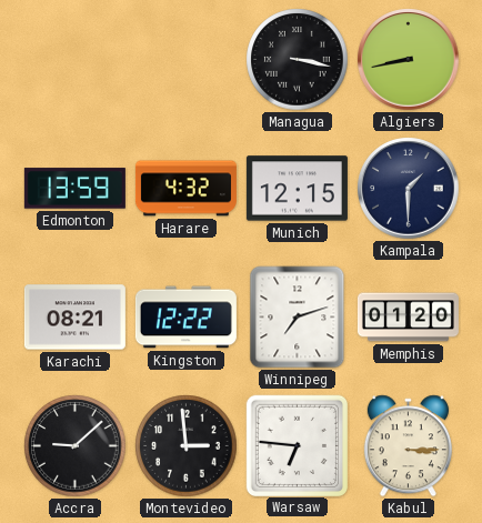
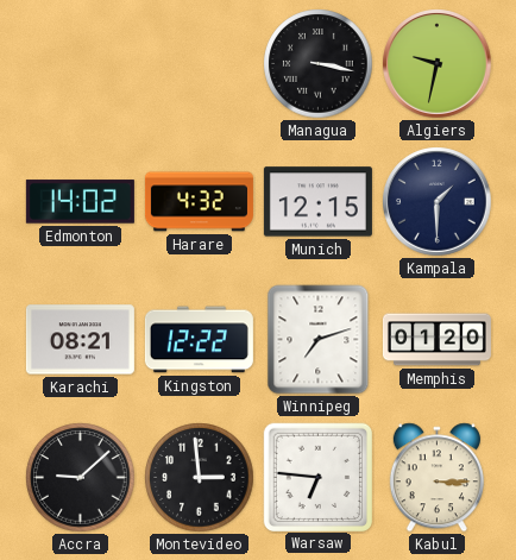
Algiers: 8:43 -> 9:32 (438, 64)
Edmonton: 13:59 -> 14:02 (80, 202)
